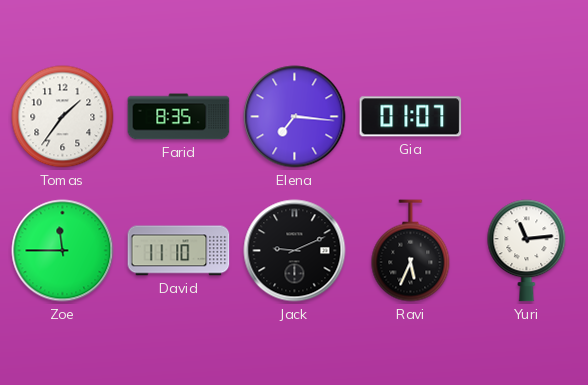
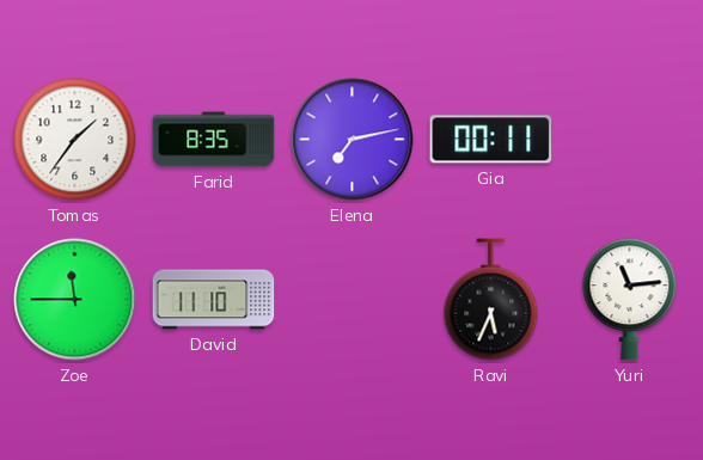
Elena: 7:16 -> 7:13 (353, 140)
Gia: 01:07 -> 00:11 (491, 140)
Jack: 9:11 -> none (295, 251)
